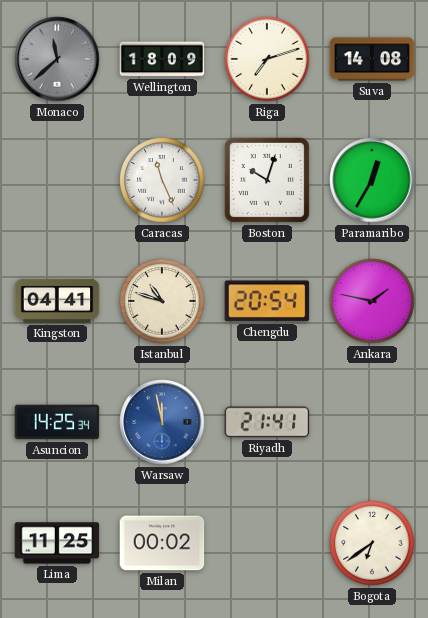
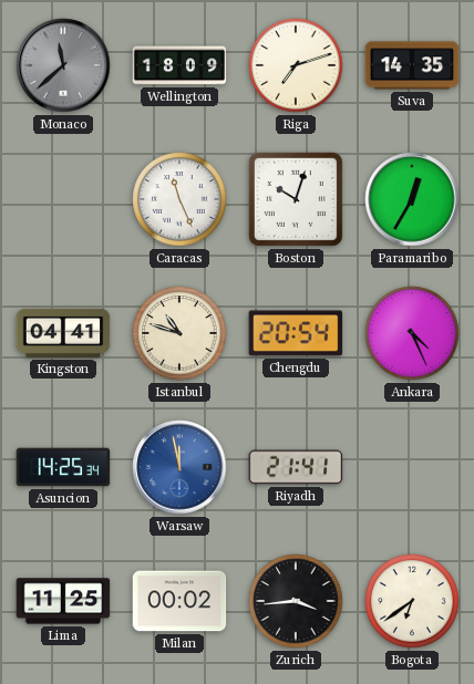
Suva: 14:08 -> 14:35 (412, 65)
Ankara: 1:47 -> 4:26 (412, 333)
Zurich: none -> 3:44 (296, 601)
